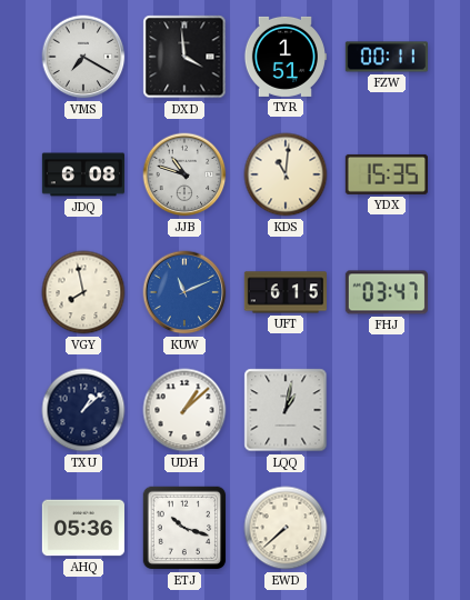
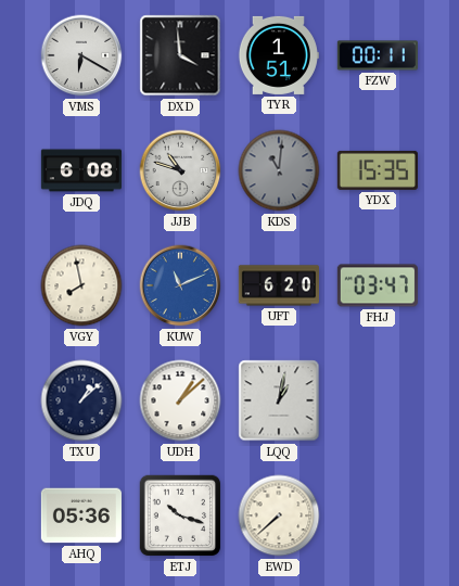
VMS: 7:20 -> 6:20 (81, 55)
KDS dial: cream -> grey (279, 170)
UFT: 6:15 -> 6:20 (279, 285)
